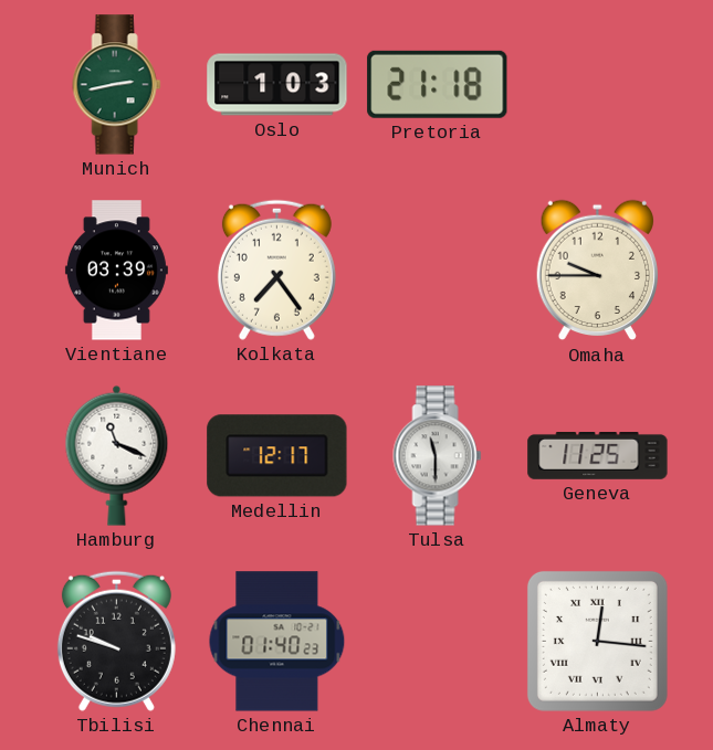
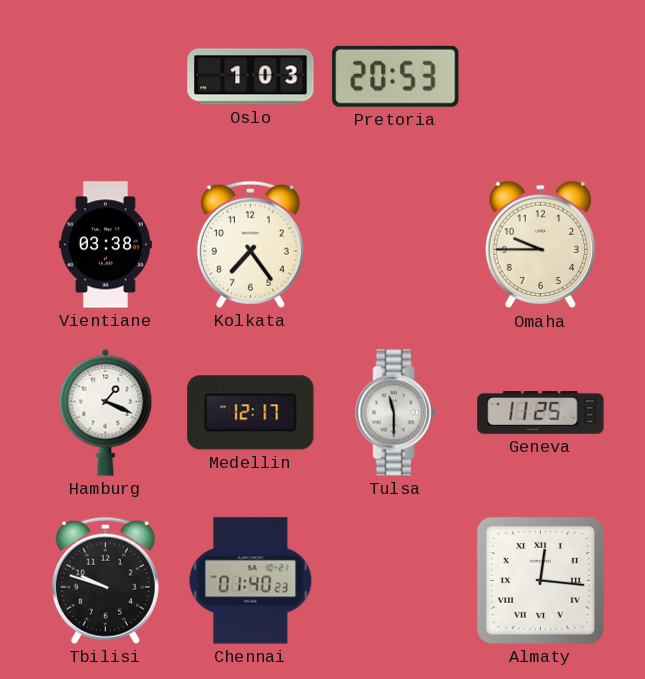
Munich: 2:43 -> none (117, 85)
Pretoria: 21:18 -> 20:53 (396, 76)
Vientiane: 03:39 -> 03:38 (105, 245)
Hamburg: 11:19 -> 1:19 (106, 412)
